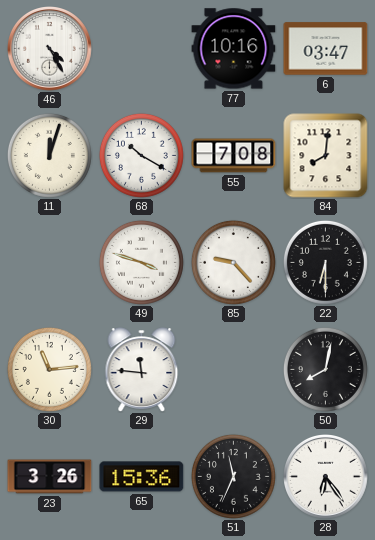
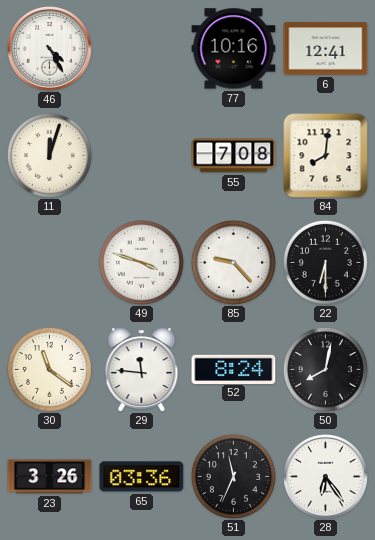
6: 03:47 -> 12:41 (326, 49)
68: 10:20 -> none (141, 155)
30: 11:14 -> 11:21 (49, 369)
52: none -> 8:24 (234, 369)
65: 15:36 -> 03:36 (142, 477)
